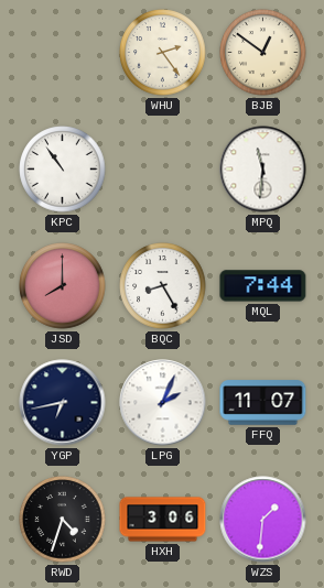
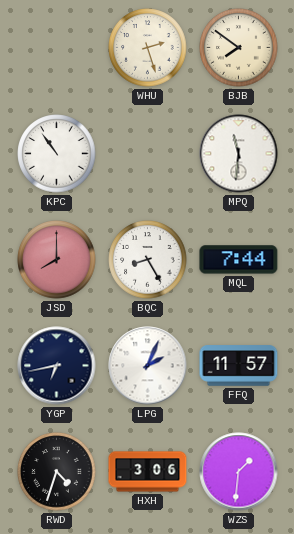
WHU: 2:24 -> 2:27 (148, 48)
BJB: 12:51 -> 7:51 (239, 48)
FFQ: 11:07 -> 11:57 (239, 366)
